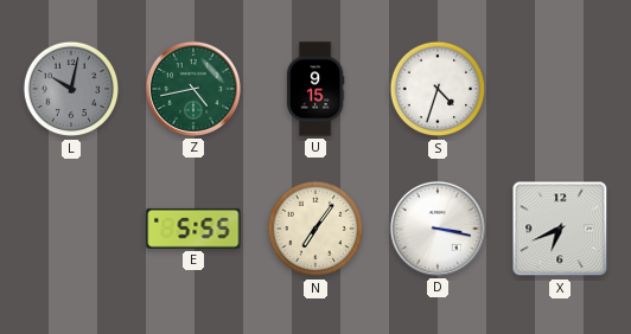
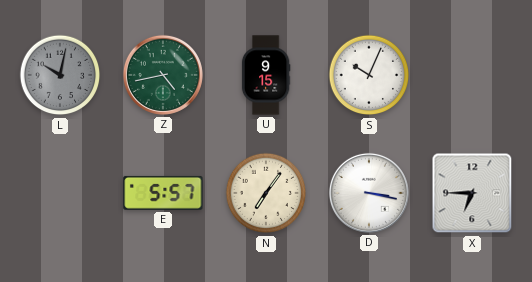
S: 4:33 -> 10:04 (369, 75)
E: 5:55 -> 5:57 (163, 193)
X: 6:41 -> 6:45 (472, 193)
